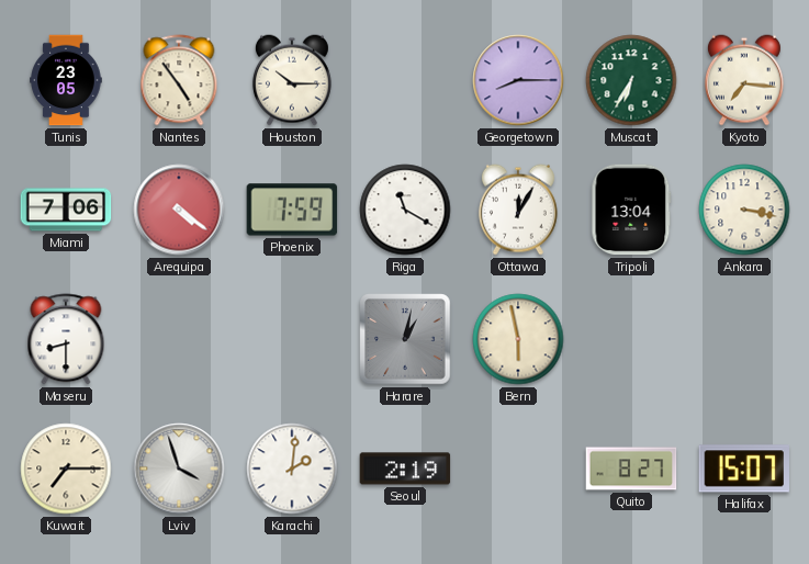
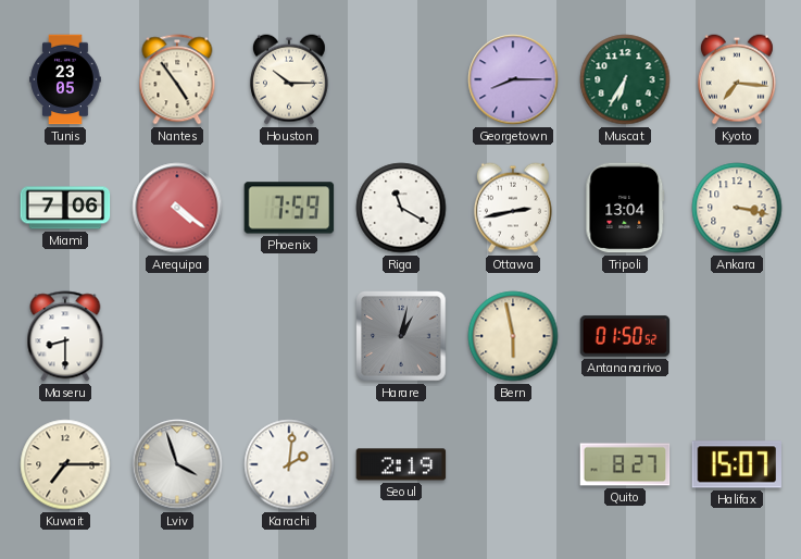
Ottawa: 12:05 -> 2:43 (513, 208)
Antananarivo: none -> 01:50 (625, 336)
